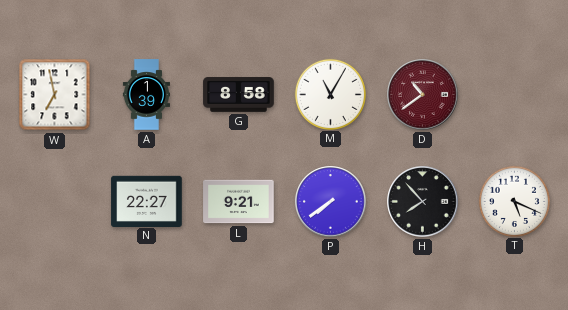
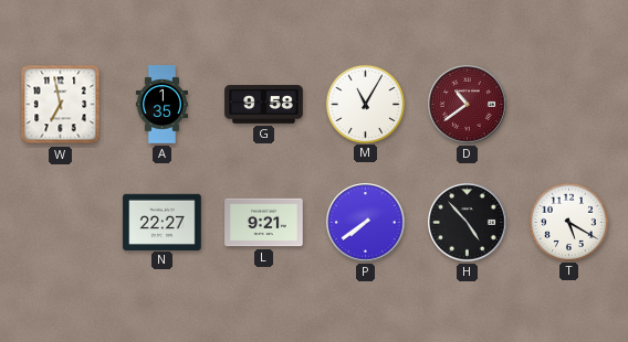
A: 1:39 -> 1:35 (161, 105)
G: 8:58 -> 9:58 (264, 105)
H: 7:53 -> 4:53 (468, 223)
T: 5:19 -> 5:20 (568, 222)
